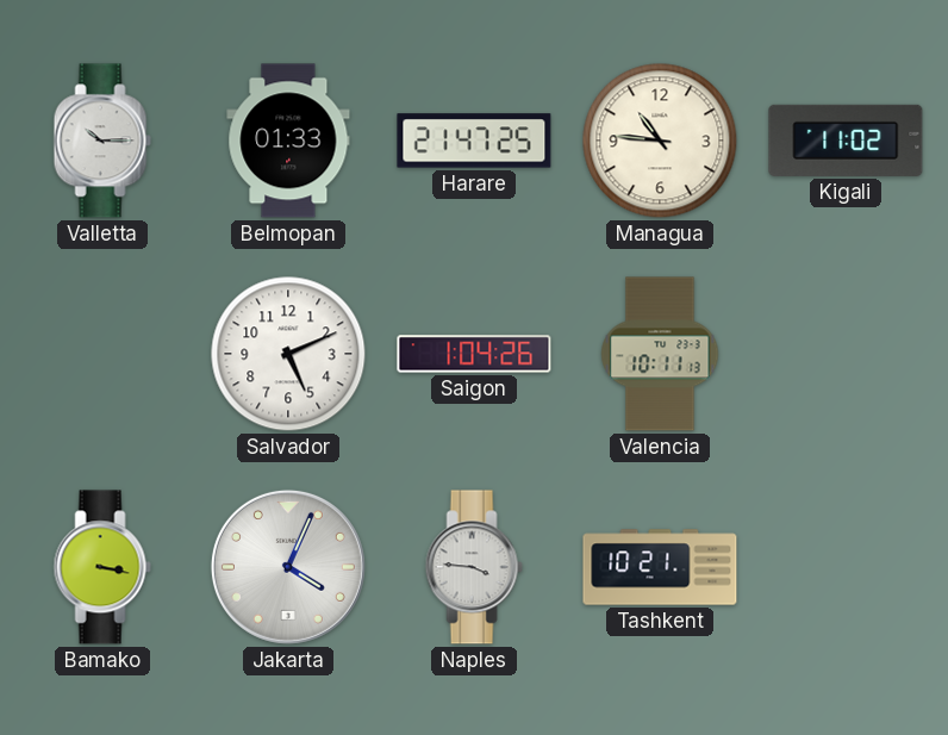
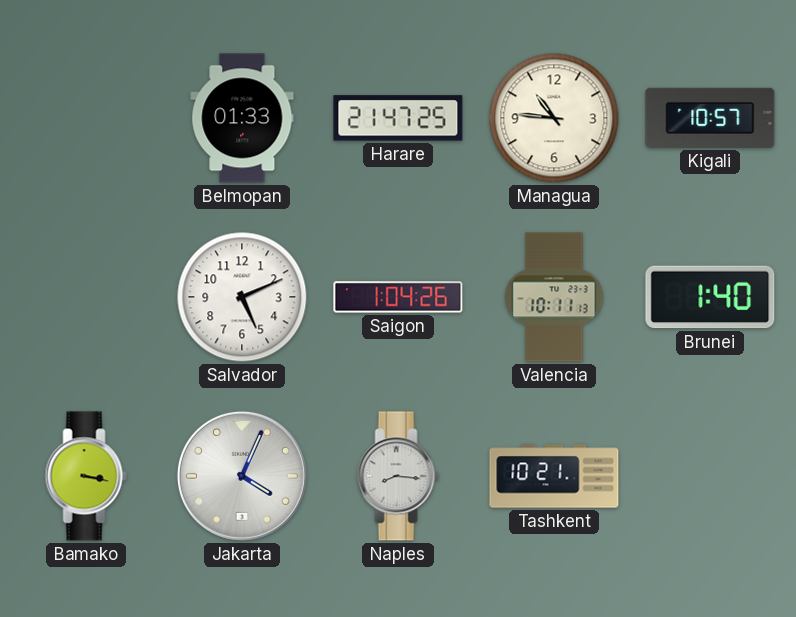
Valletta: 10:15 -> none (102, 141)
Kigali: 11:02 -> 10:57 (710, 118)
Brunei: none -> 1:40 (710, 297)
Naples: 3:46 -> 8:16 (398, 476)
